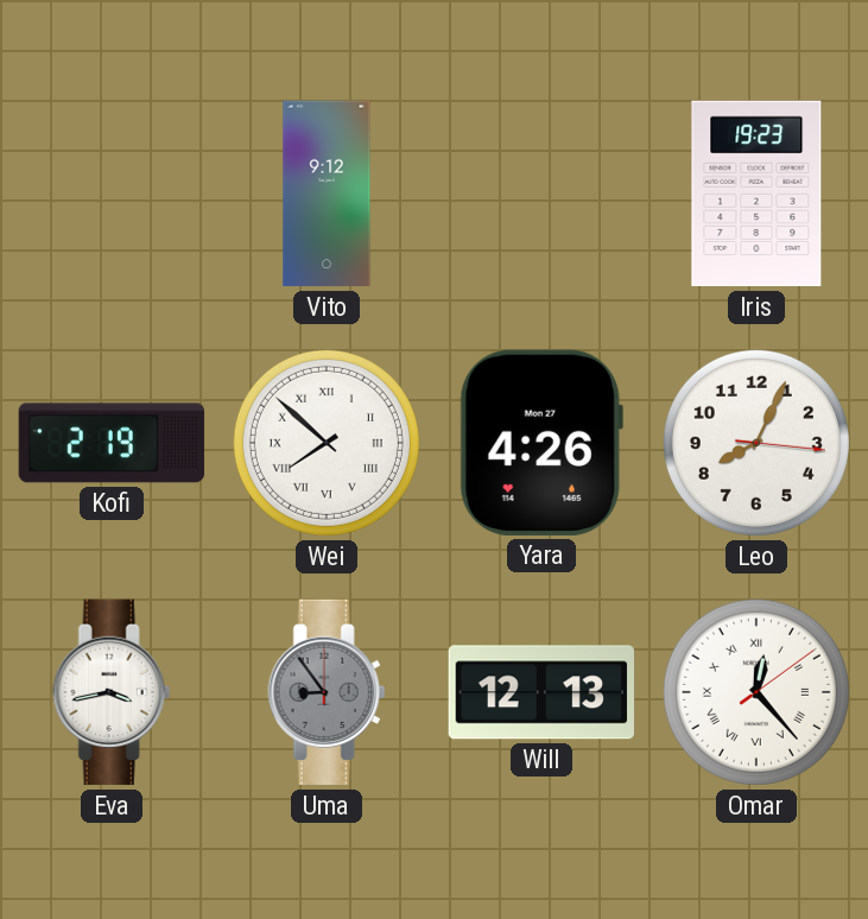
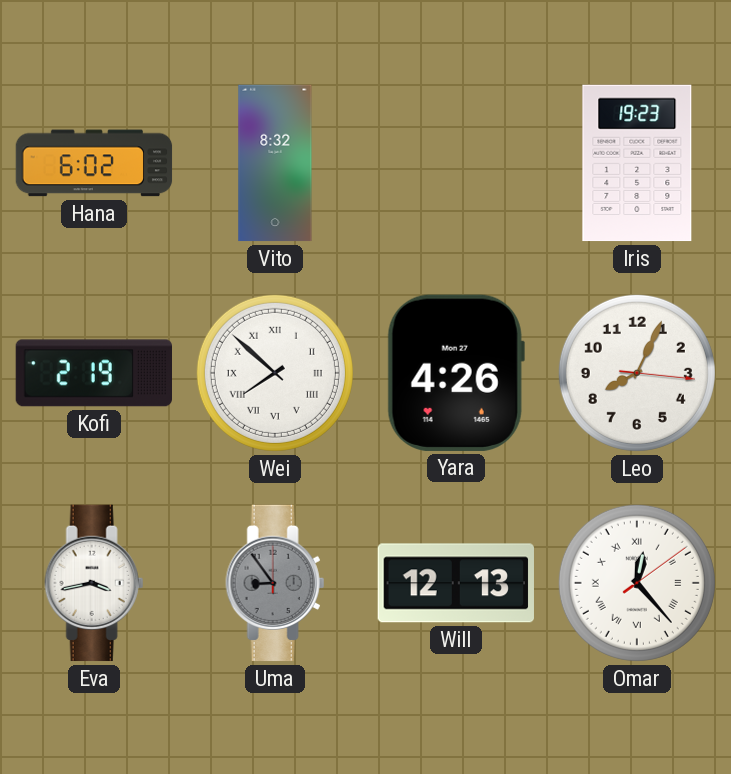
Hana: none -> 6:02 (94, 163)
Vito: 9:12 -> 8:32 (275, 163)
